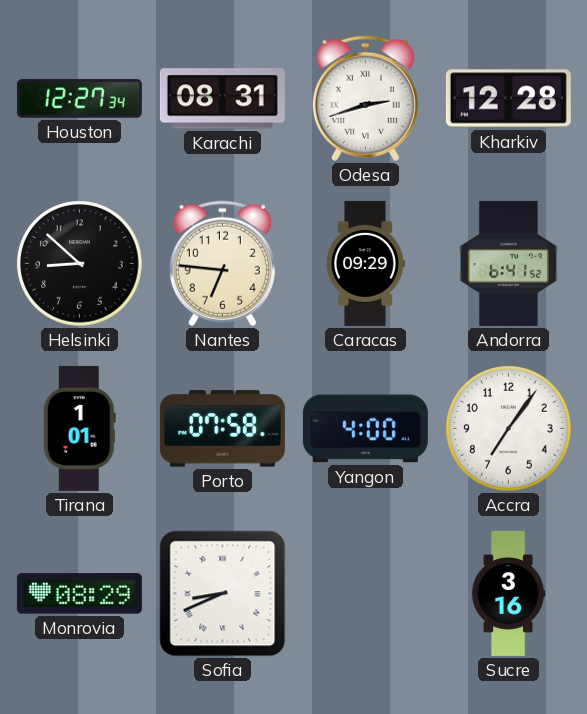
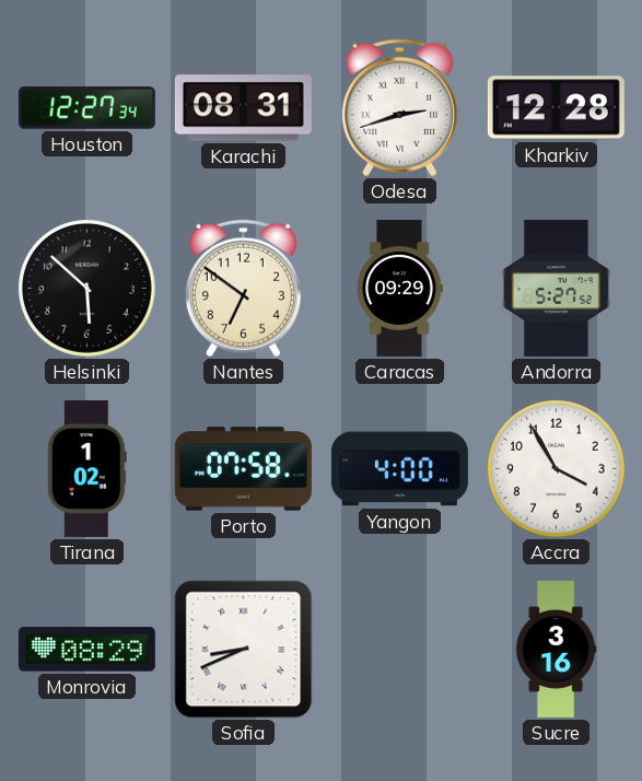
Helsinki: 8:52 -> 5:52 (87, 289)
Nantes: 6:46 -> 6:51 (243, 289)
Andorra: 6:41 -> 5:27 (556, 288)
Tirana: 1:01 -> 1:02 (86, 468)
Accra: 7:06 -> 3:55 (557, 469)
